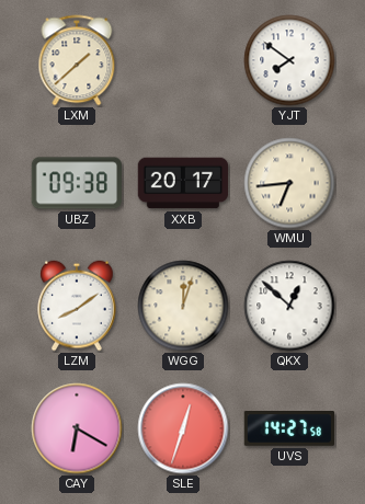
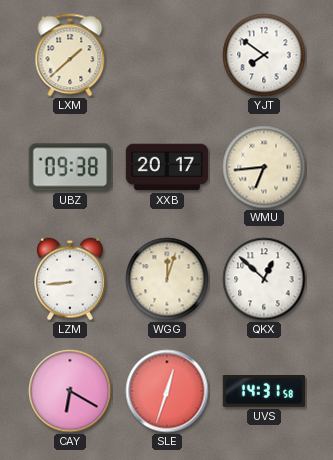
LZM: 8:09 -> 8:44 (71, 279)
UVS: 14:27 -> 14:31 (263, 392)
